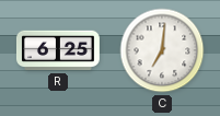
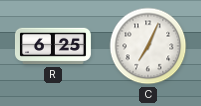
C: 7:01 -> 7:04 (148, 46)
